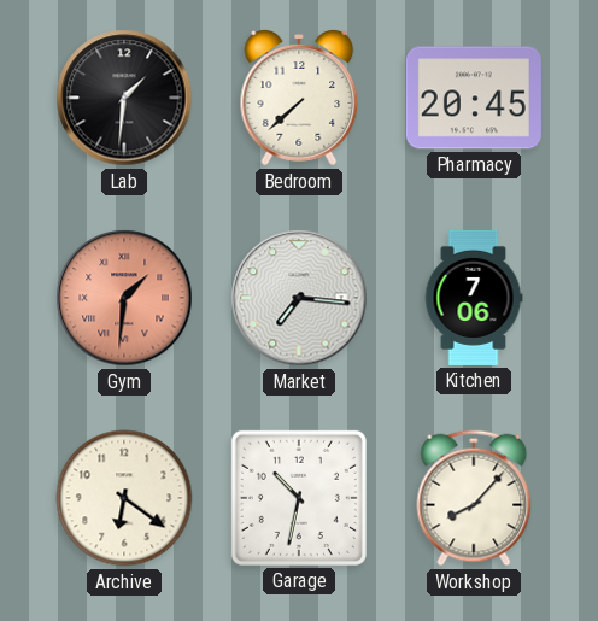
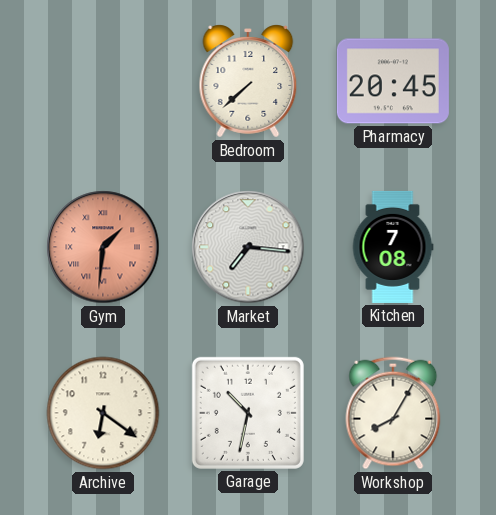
Lab: 1:31 -> none (124, 98)
Kitchen: 7:06 -> 7:08 (393, 247)
Workshop: 8:07 -> 8:05 (393, 413)
